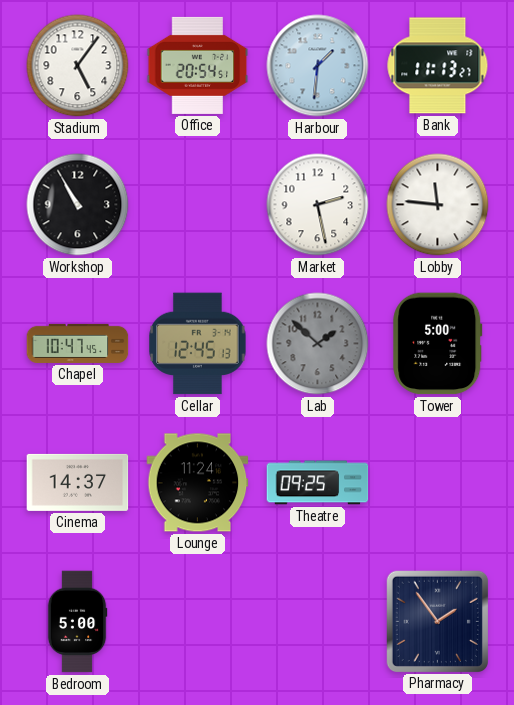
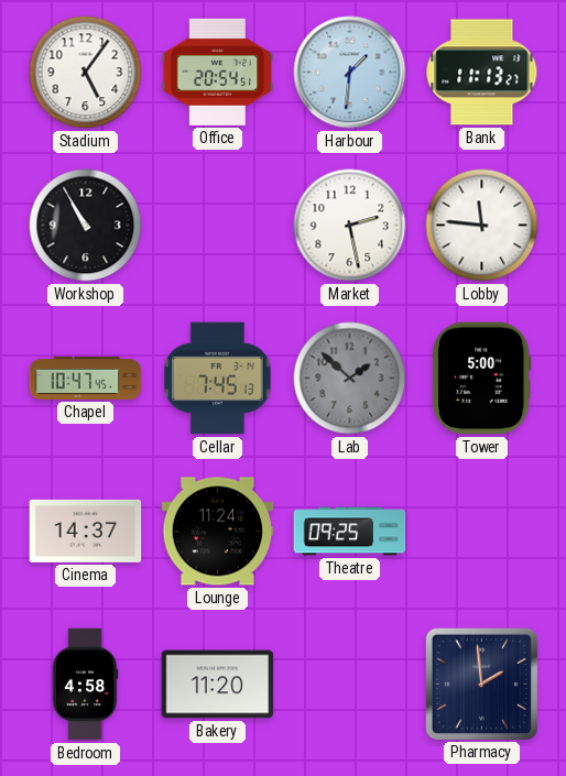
Cellar: 12:45 -> 7:45 (218, 379)
Bedroom: 5:00 -> 4:58 (85, 685)
Bakery: none -> 11:20 (218, 685)
Pharmacy: 1:54 -> 1:59 (481, 684)
